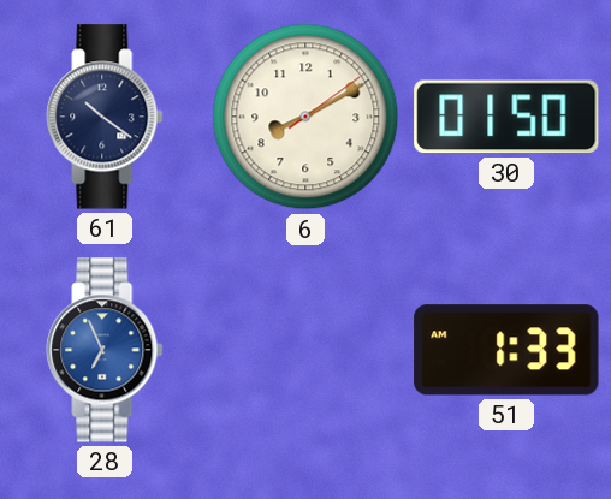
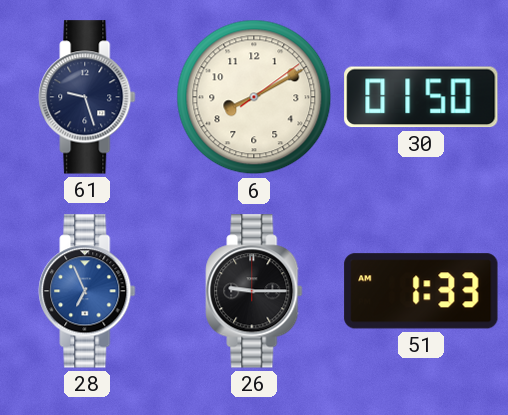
61: 10:21 -> 9:27 (87, 97)
26: none -> 9:15 (254, 291)
